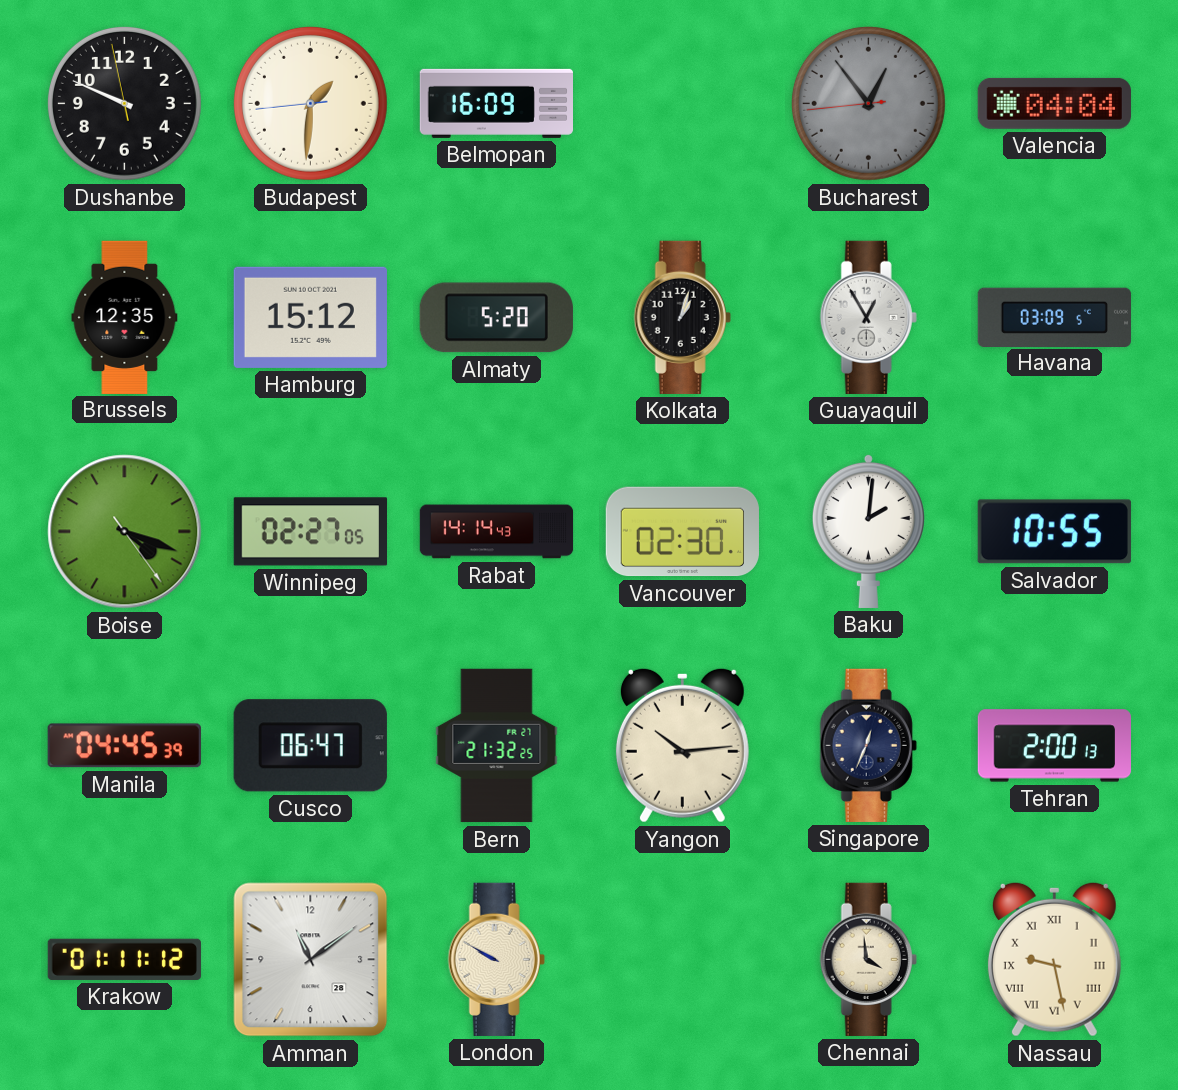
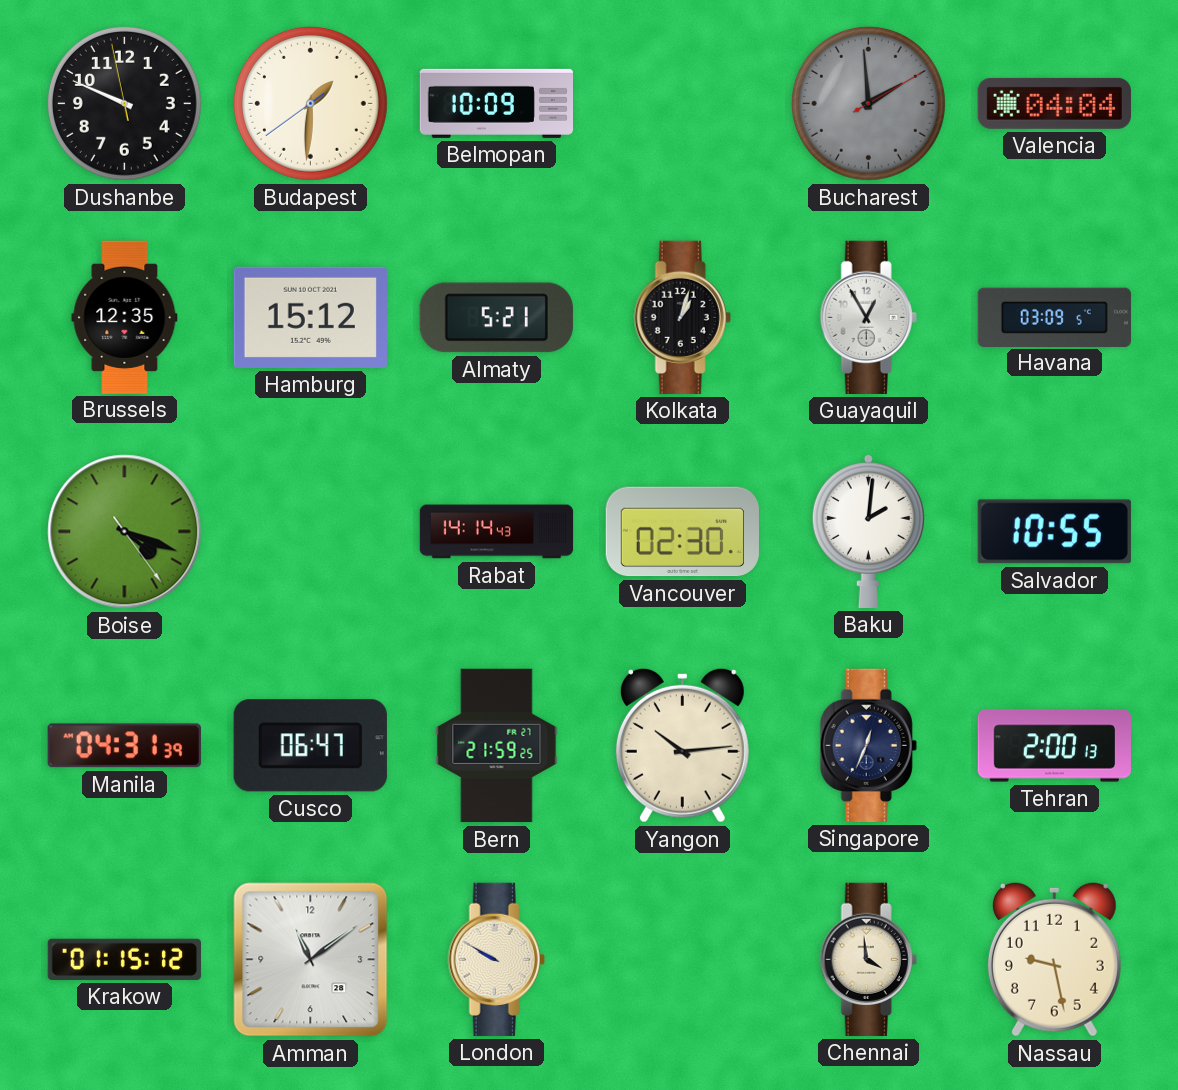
Budapest: 1:30:44 -> 1:30:39 (310, 103)
Belmopan: 16:09 -> 10:09 (496, 103)
Bucharest: 12:53 -> 1:59 (868, 103)
Almaty: 5:20 -> 5:21 (496, 318)
Winnipeg: 02:27 -> none (310, 532)
Manila: 04:45 -> 04:31 (124, 746)
Bern: 21:32 -> 21:59 (497, 746)
Krakow: 01:11 -> 01:15 (124, 959)
Nassau numerals: Roman -> Arabic (1054, 959)
